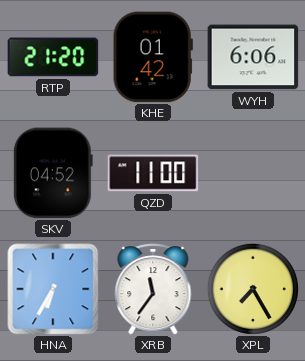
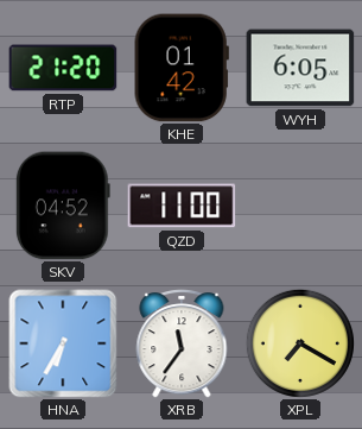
WYH: 6:06 -> 6:05 (300, 68)
XPL: 7:25 -> 7:20 (300, 343)
